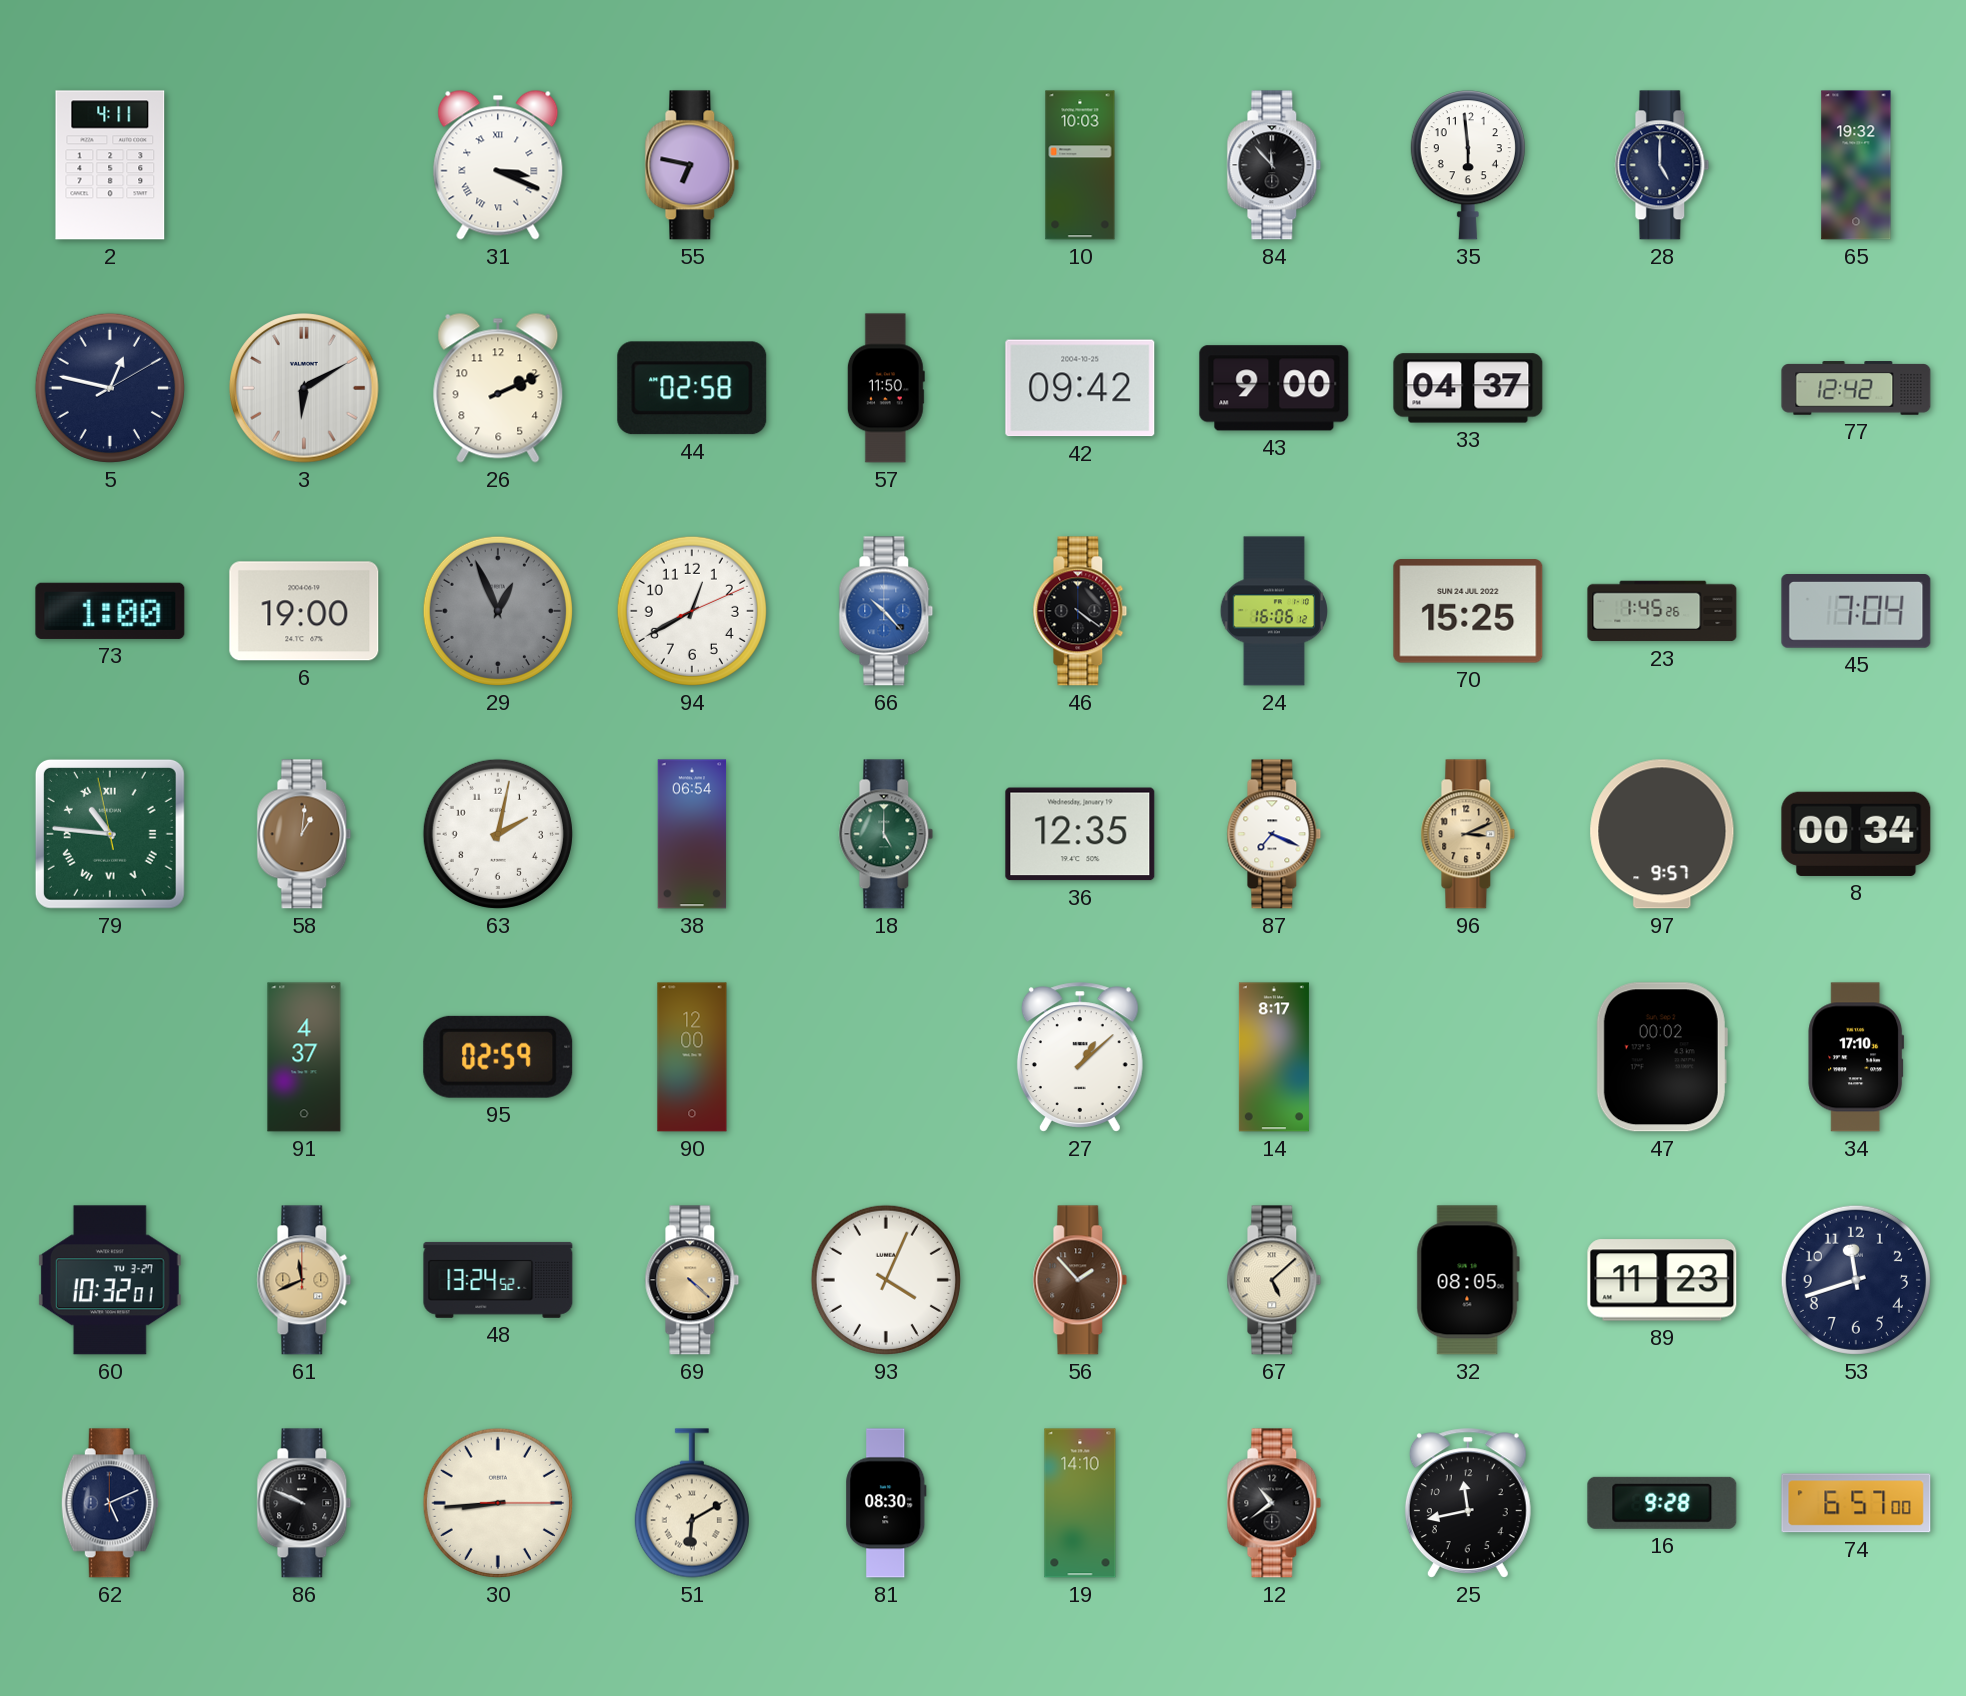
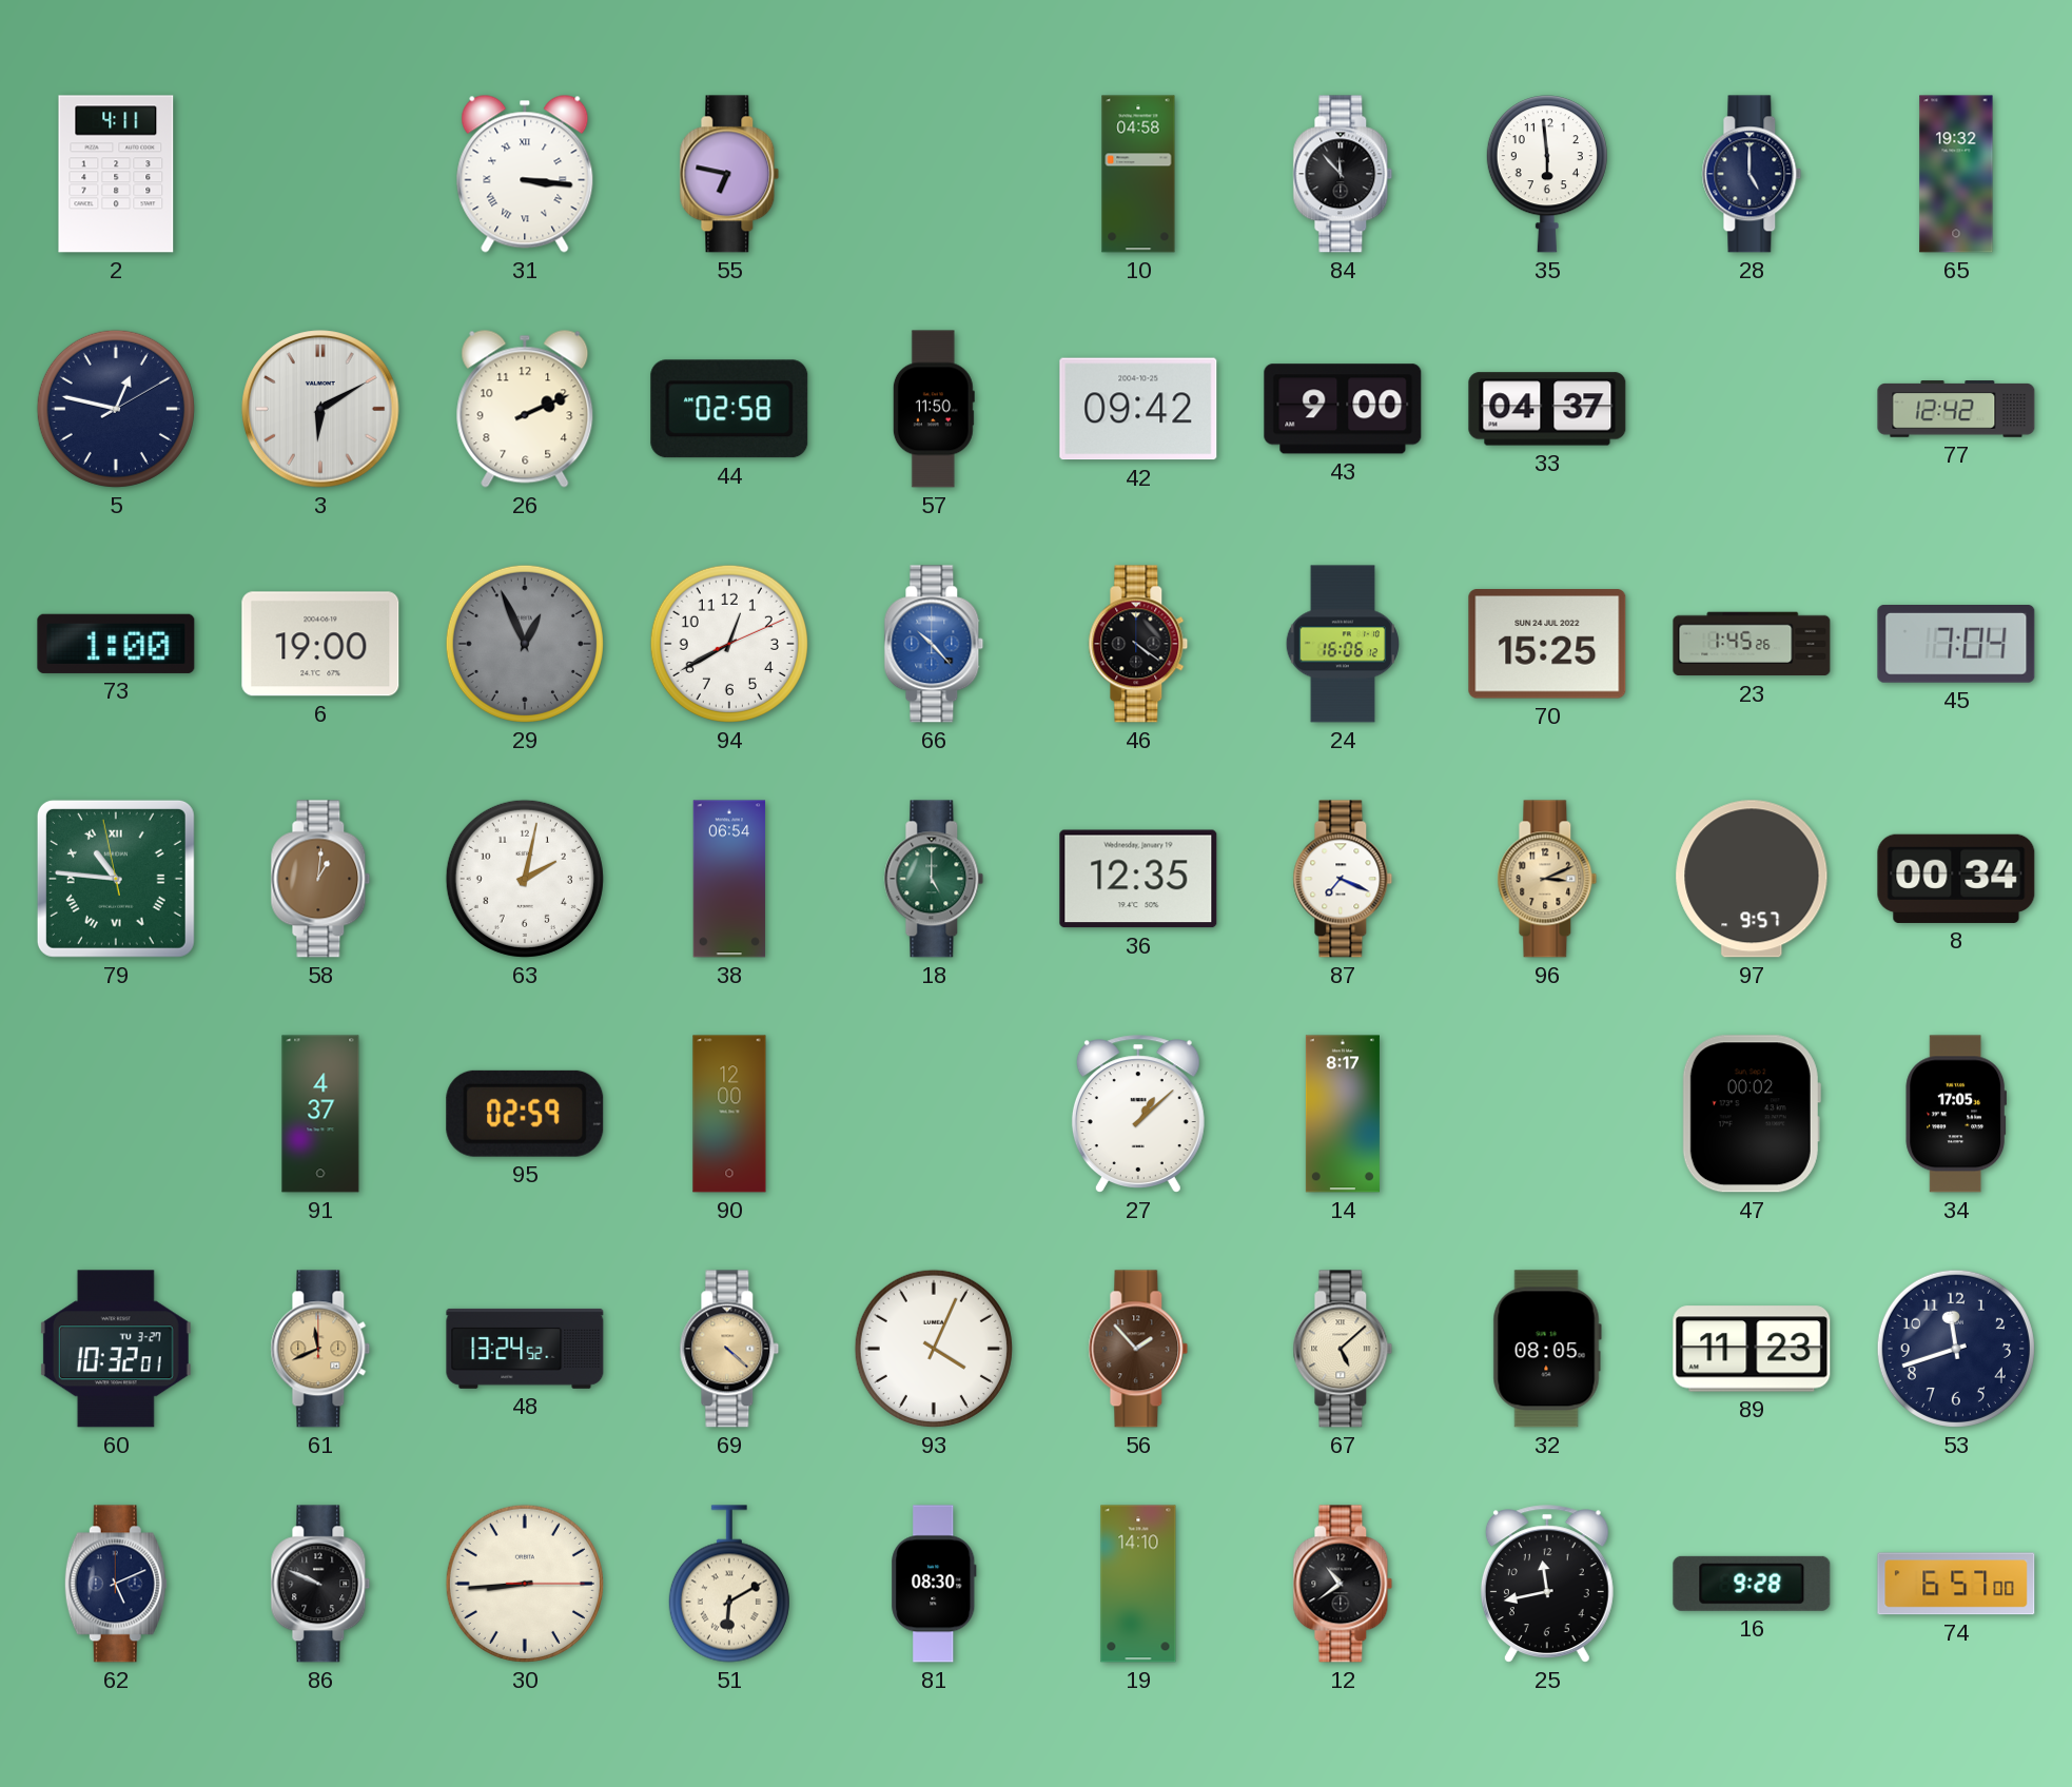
31: 3:19 -> 3:16 (525, 174)
10: 10:03 -> 04:58 (1138, 174)
34: 17:10 -> 17:05 (1956, 1114)
